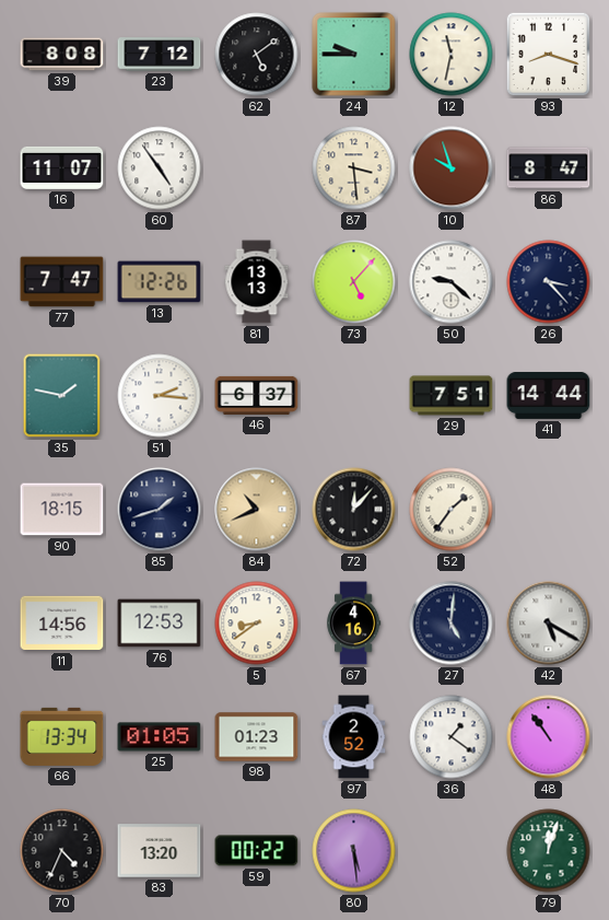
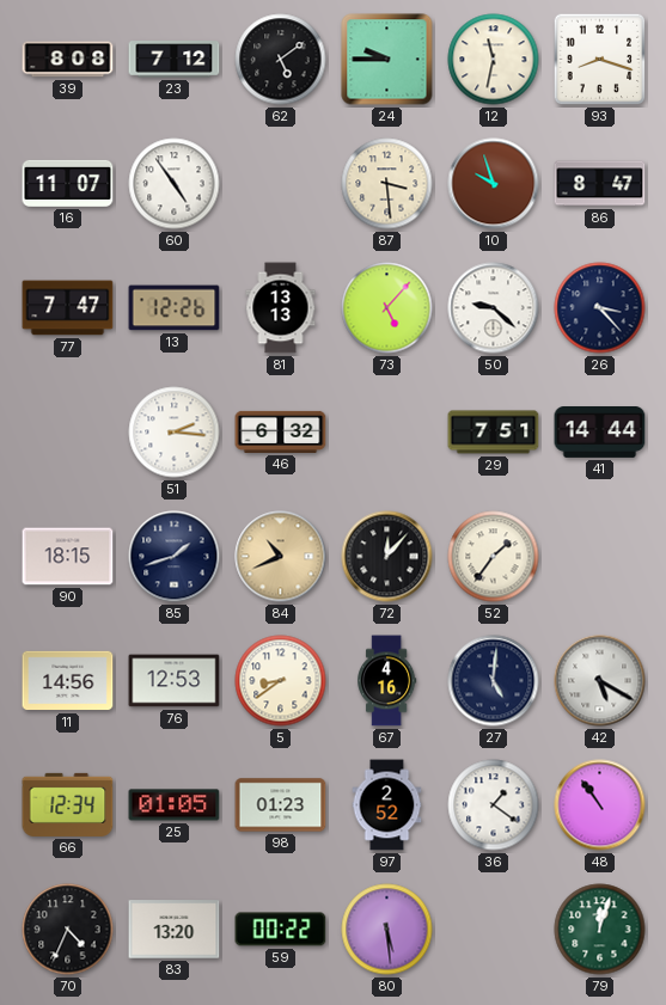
35: 1:47 -> none (62, 396)
46: 6:37 -> 6:32 (281, 431)
66: 13:34 -> 12:34 (68, 804)
